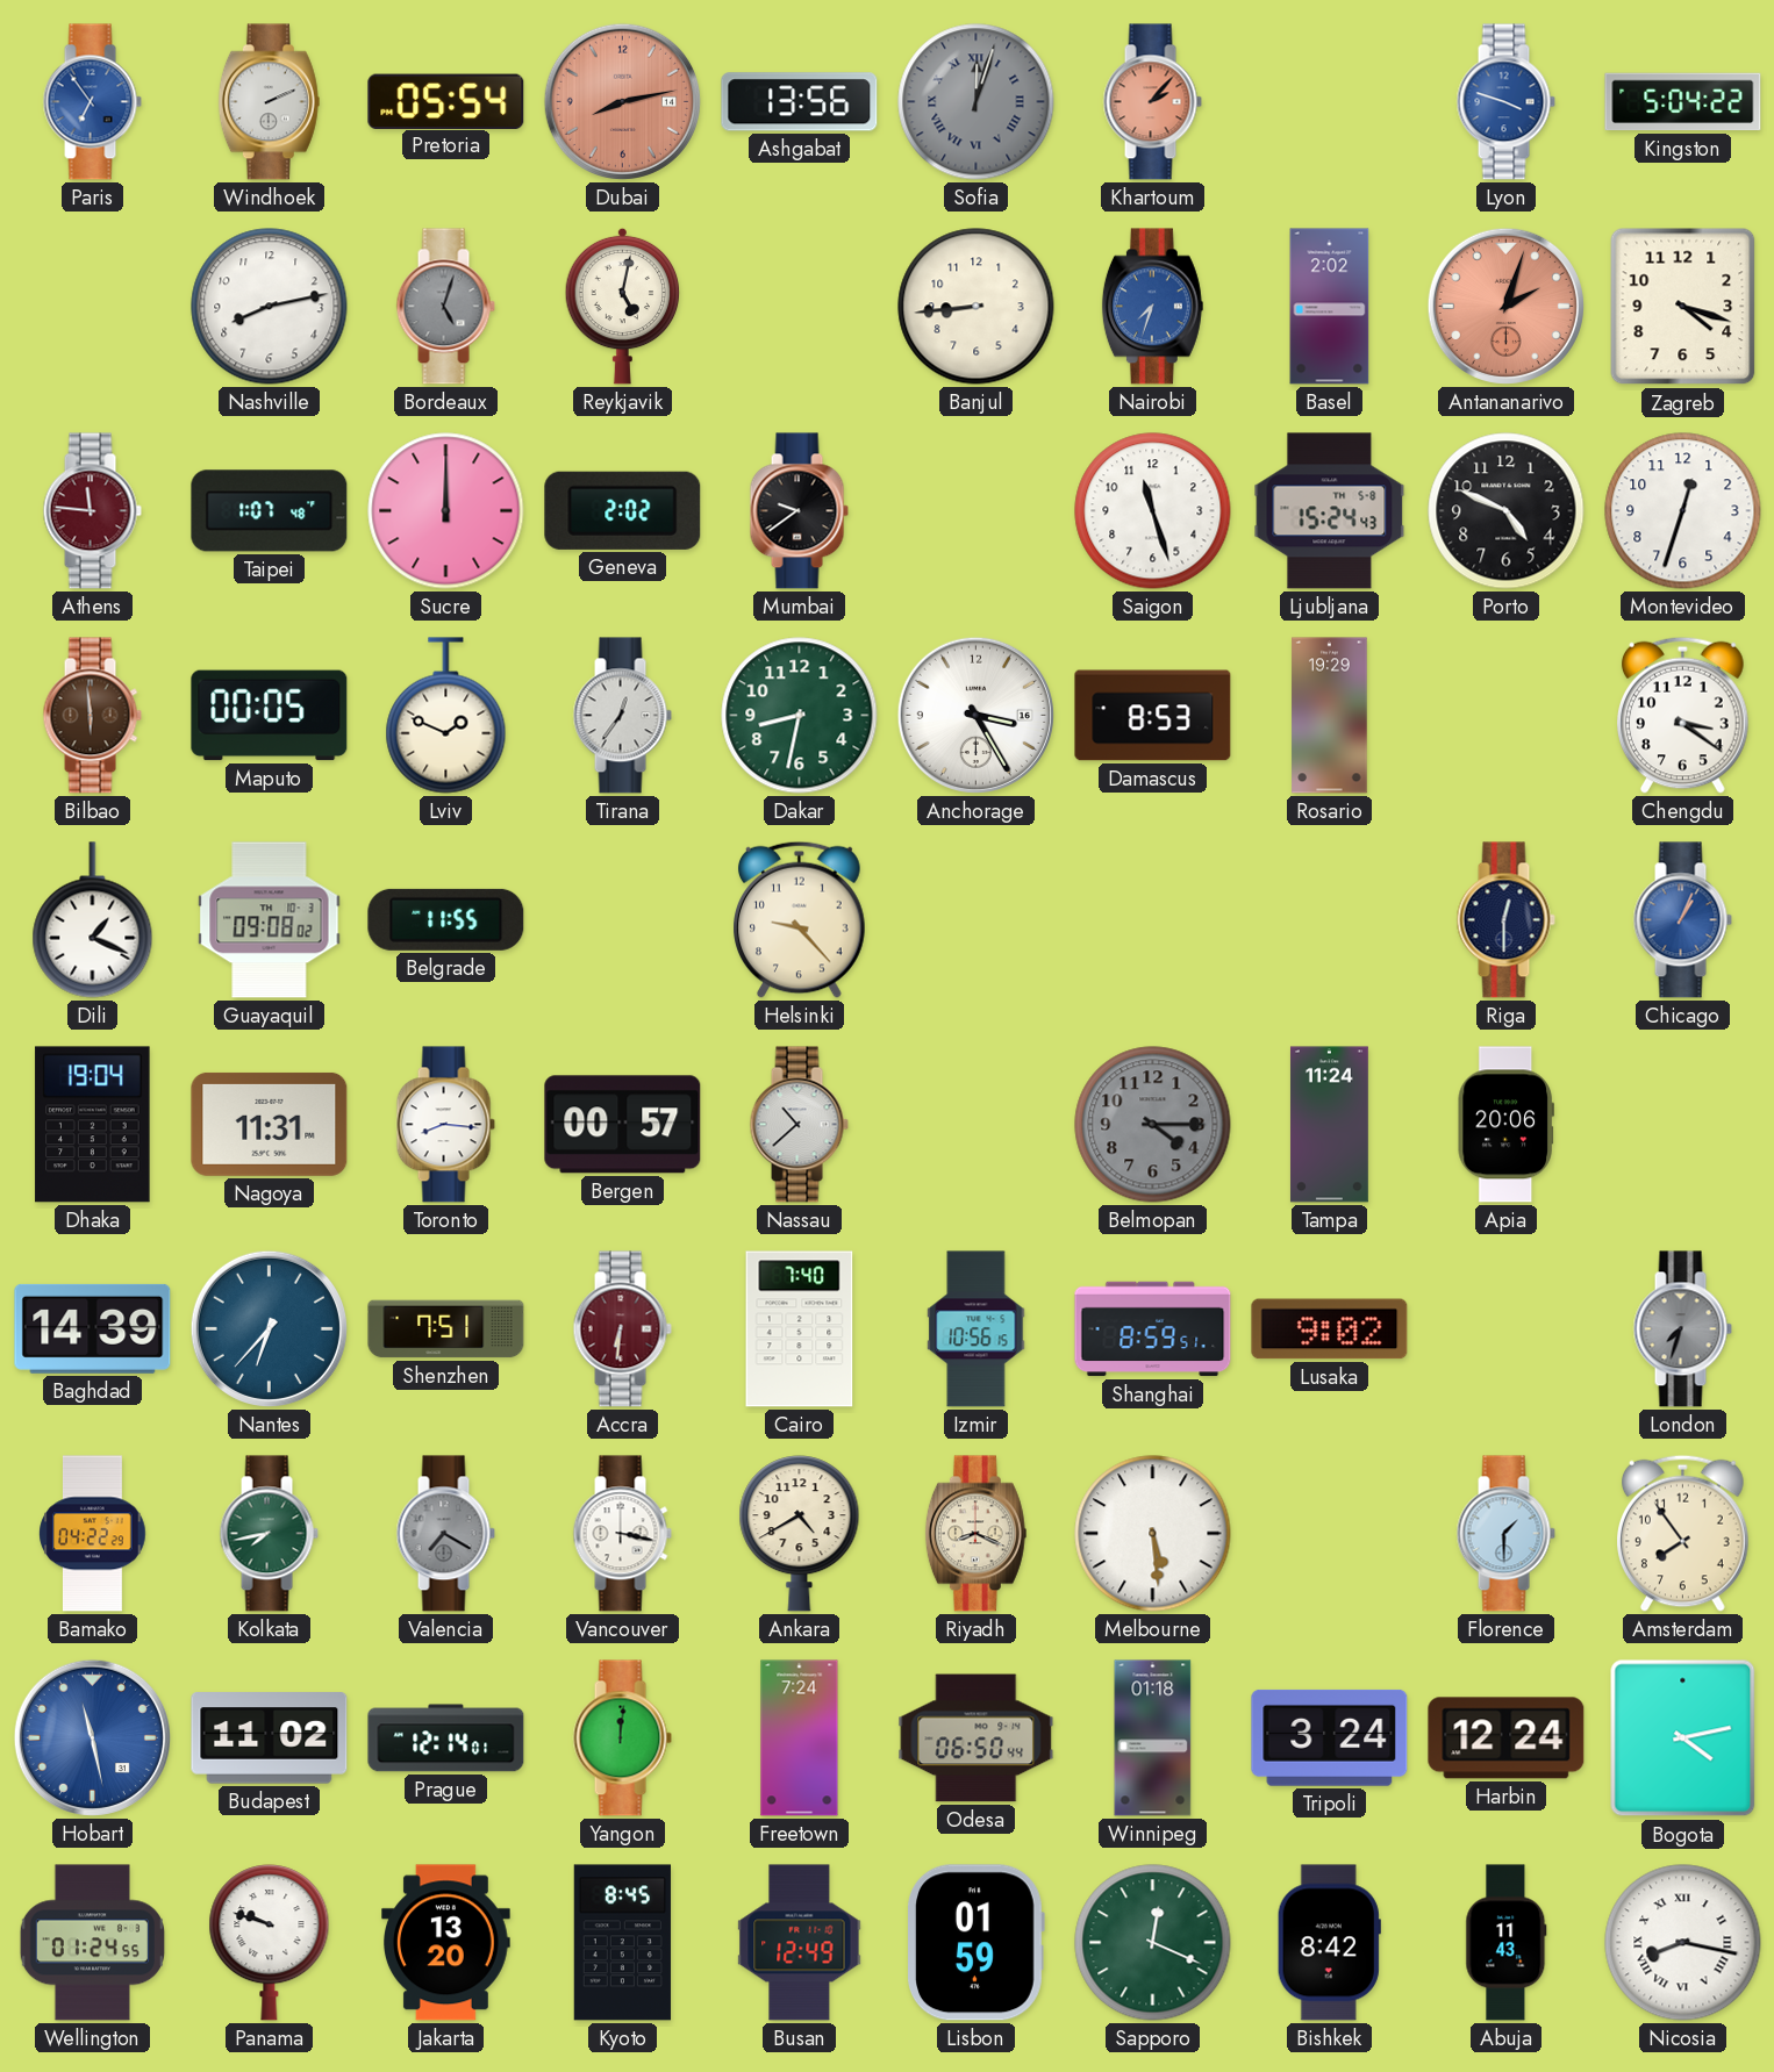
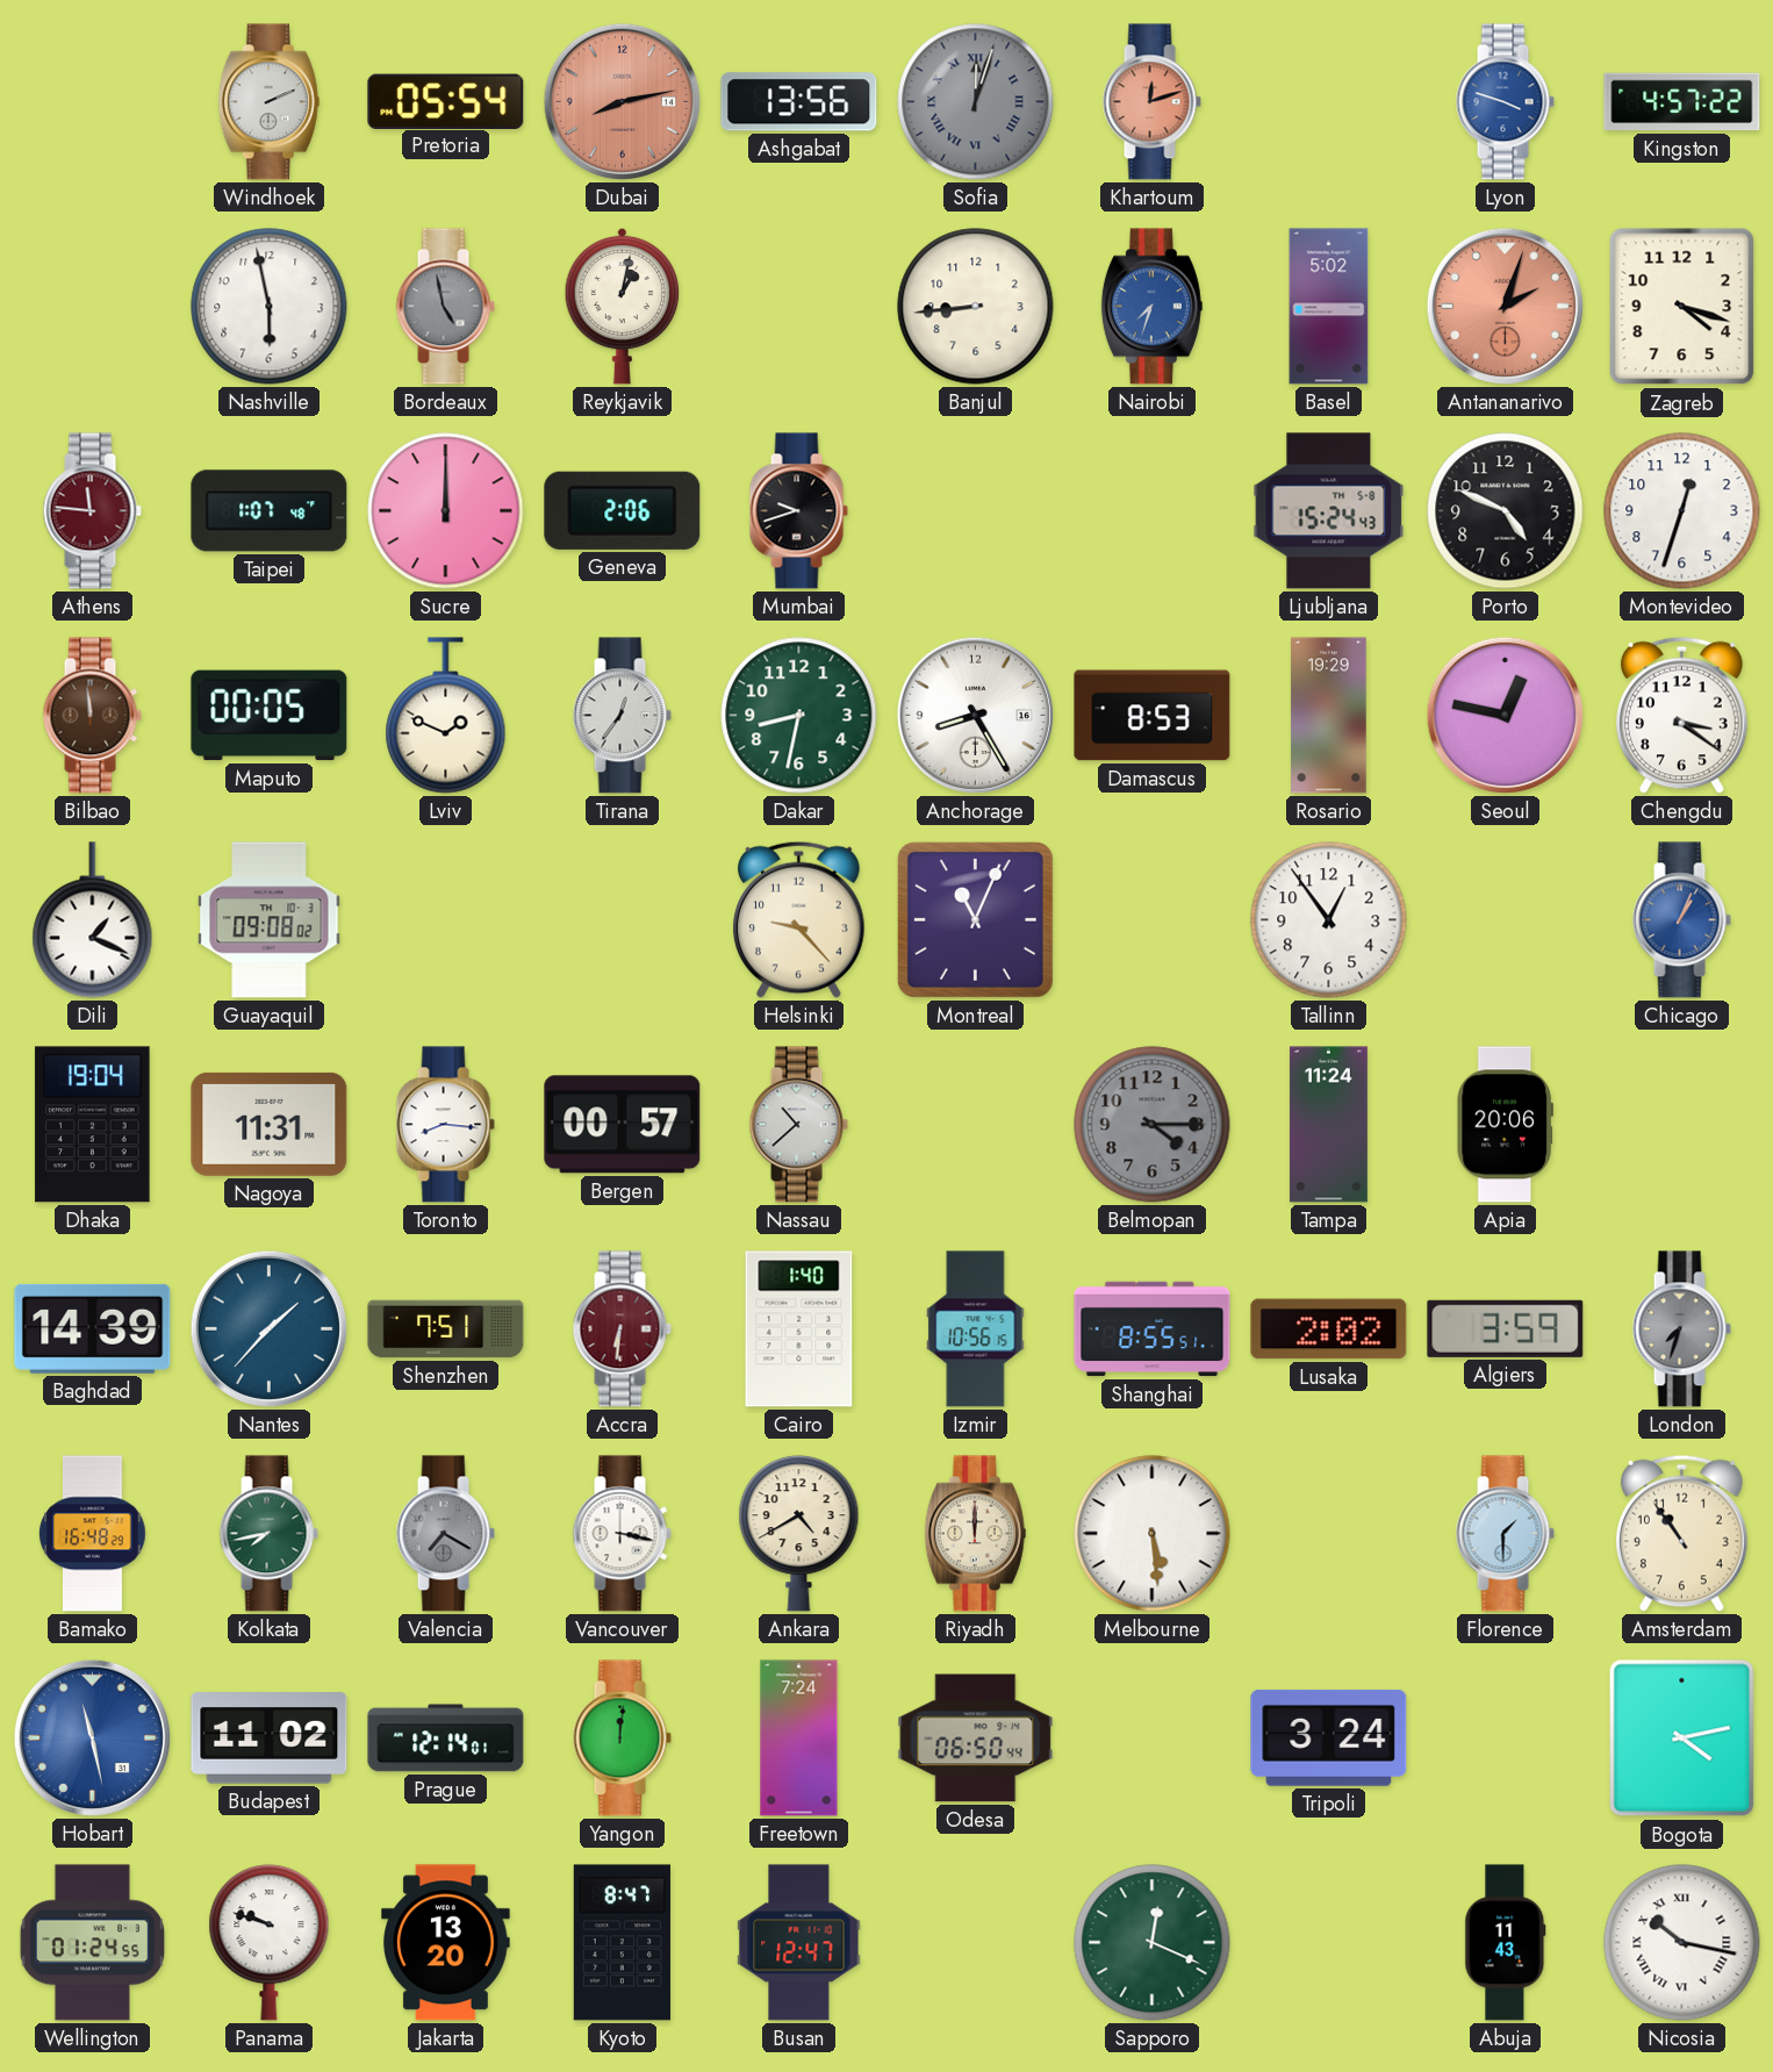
Paris: 6:54 -> none (92, 102)
Khartoum: 2:07 -> 12:12 (1151, 102)
Kingston: 5:04 -> 4:57 (1682, 102)
Nashville: 8:13 -> 5:58 (270, 307)
Bordeaux: 5:03 -> 4:58 (445, 307)
Reykjavik: 5:02 -> 1:02 (623, 306)
Basel: 2:02 -> 5:02 (1329, 307)
Geneva: 2:02 -> 2:06 (623, 510)
Mumbai: 9:39 -> 9:42 (798, 511)
Saigon: 11:27 -> none (1153, 511)
Bilbao: 5:59 -> 11:59 (92, 716)
Anchorage: 3:25 -> 8:25 (975, 715)
Seoul: none -> 12:47 (1505, 715)
Belgrade: 11:55 -> none (446, 919)
Montreal: none -> 11:04 (975, 919)
Tallinn: none -> 12:54 (1329, 920)
Riga: 12:30 -> none (1505, 920)
Nantes: 6:37 -> 1:37 (268, 1328)
Cairo: 7:40 -> 1:40 (799, 1329)
Shanghai: 8:59 -> 8:55 (1153, 1329)
Lusaka: 9:02 -> 2:02 (1329, 1329)
Algiers: none -> 3:59 (1506, 1328)
Bamako: 04:22 -> 16:48 (93, 1534)
Riyadh: 8:19 -> 12:00 (975, 1534)
Amsterdam: 7:54 -> 10:54 (1682, 1533)
Winnipeg: 01:18 -> none (1153, 1738)
Harbin: 12:24 -> none (1507, 1738)
Kyoto: 8:45 -> 8:47 (622, 1943)
Busan: 12:49 -> 12:47 (799, 1943)
Lisbon: 01:59 -> none (977, 1943)
Bishkek: 8:42 -> none (1329, 1943)
Nicosia: 8:17 -> 10:17 (1682, 1943)
